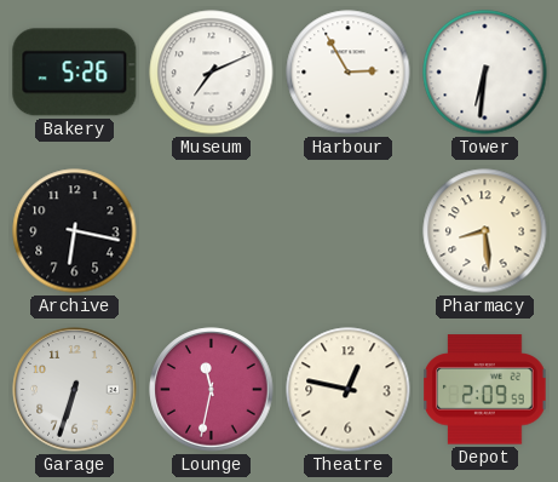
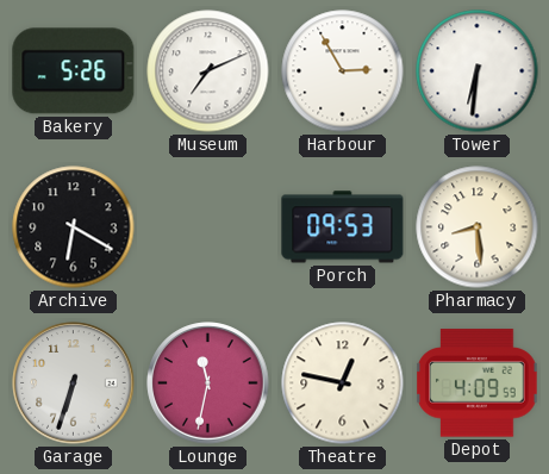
Archive: 6:17 -> 6:20 (74, 227)
Porch: none -> 09:53 (343, 227)
Depot: 2:09 -> 4:09 (478, 383)
